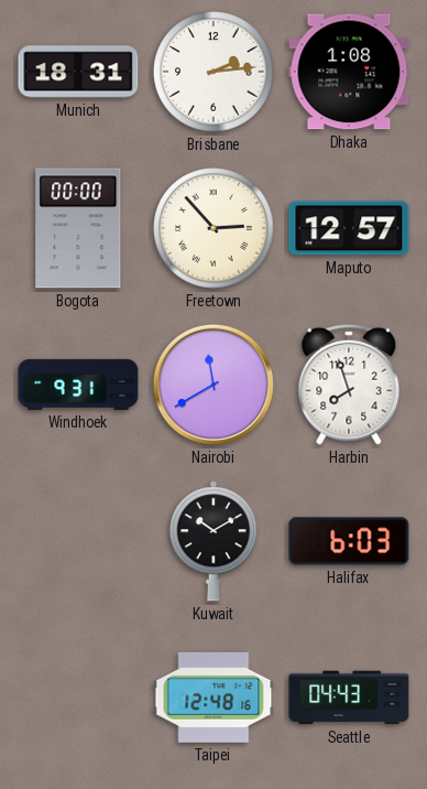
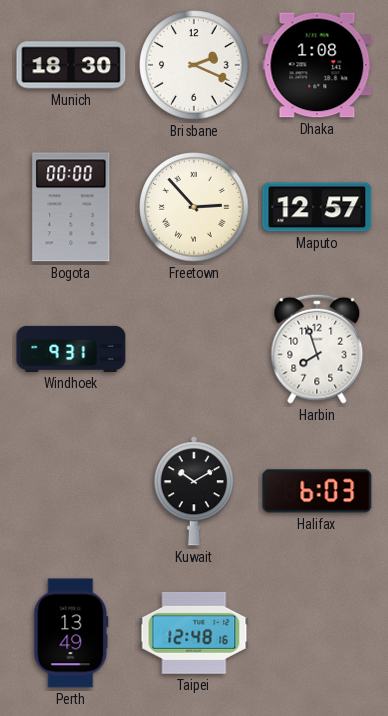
Munich: 18:31 -> 18:30 (71, 65)
Brisbane: 2:14 -> 2:19 (194, 65)
Nairobi: 11:40 -> none (214, 385)
Perth: none -> 13:49 (71, 633)
Seattle: 04:43 -> none (349, 698)
